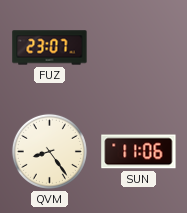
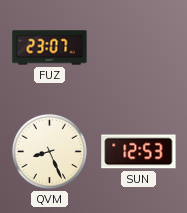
QVM: 8:24 -> 8:26 (49, 151)
SUN: 11:06 -> 12:53 (139, 152)
